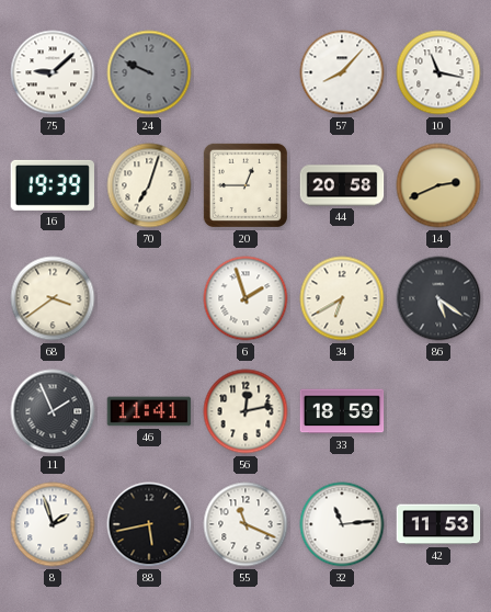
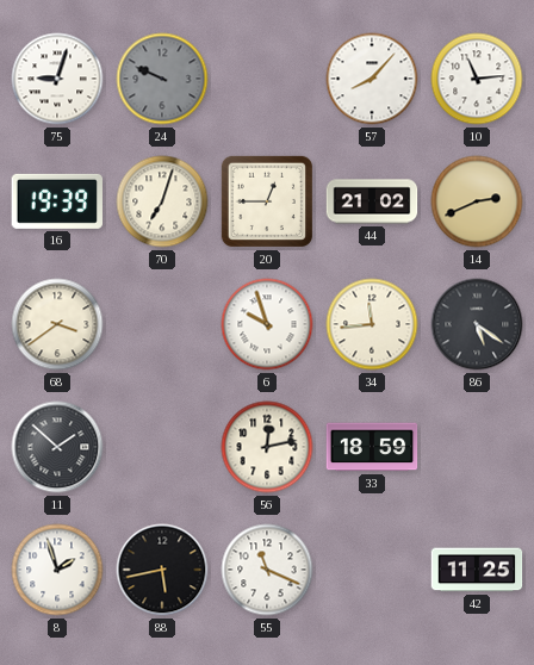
75: 9:08 -> 9:03 (57, 79)
10: 11:17 -> 11:14 (477, 79)
44: 20:58 -> 21:02 (372, 201)
6: 1:57 -> 9:57 (267, 324)
34: 6:40 -> 11:44 (372, 324)
11: 1:56 -> 1:52 (57, 447)
46: 11:41 -> none (149, 411)
32: 11:14 -> none (342, 524)
42: 11:53 -> 11:25 (477, 570)
